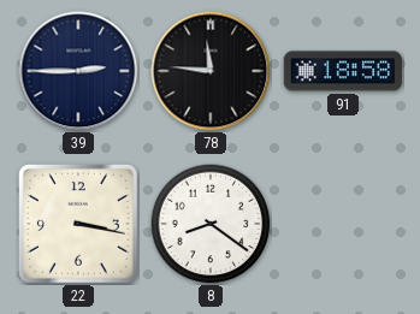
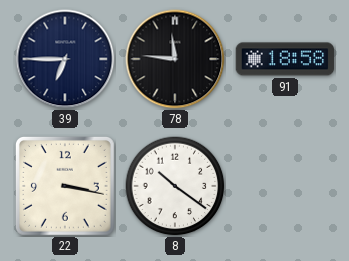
39: 2:45 -> 6:45 (65, 59)
8: 8:21 -> 10:21 (175, 186)
